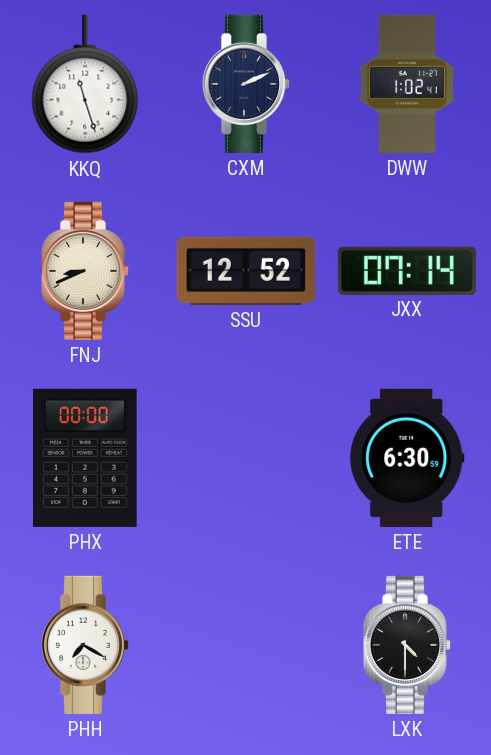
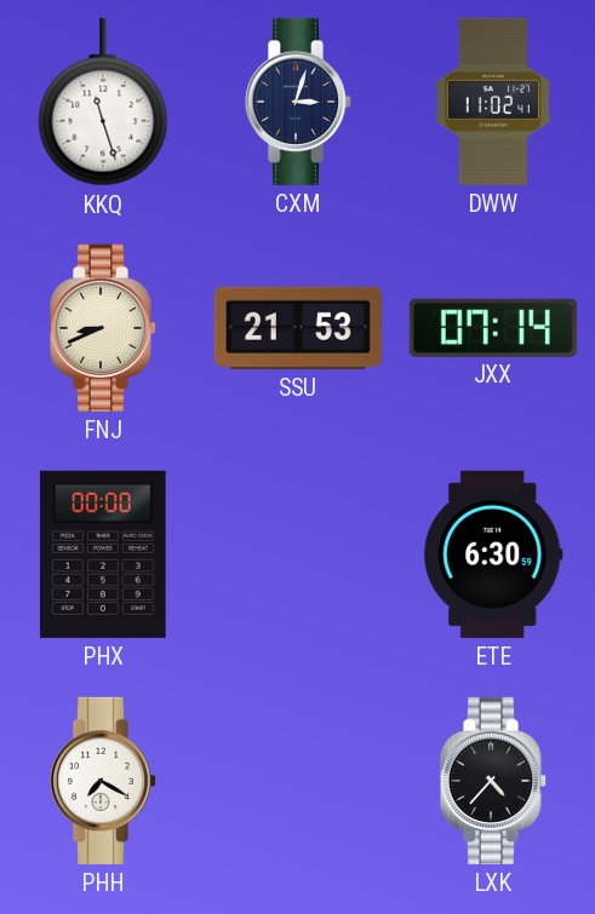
CXM: 2:11 -> 3:03 (298, 102)
DWW: 1:02 -> 11:02 (493, 102)
SSU: 12:52 -> 21:53 (298, 328)
LXK: 4:30 -> 4:37 (493, 781)
